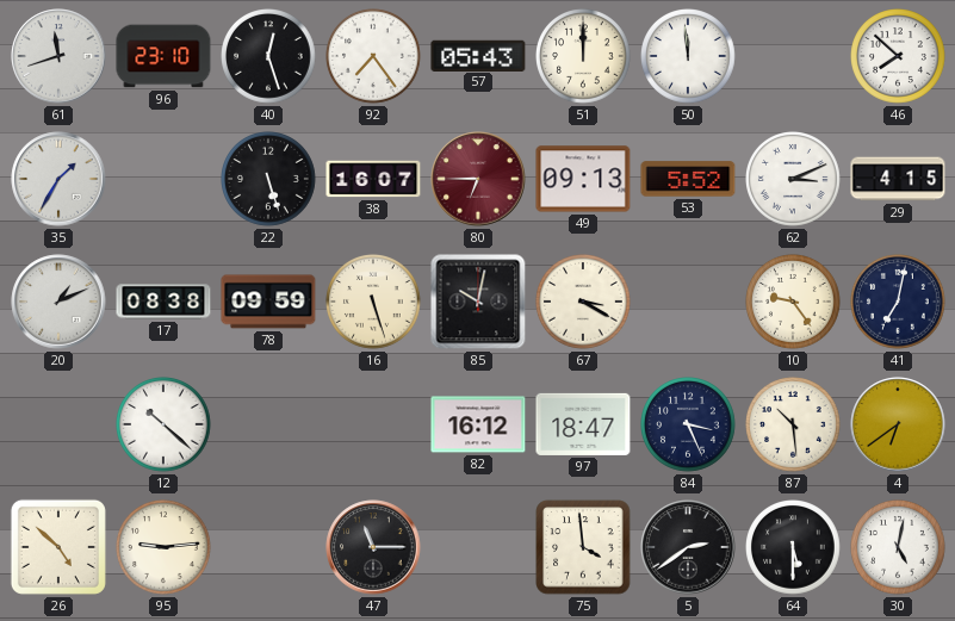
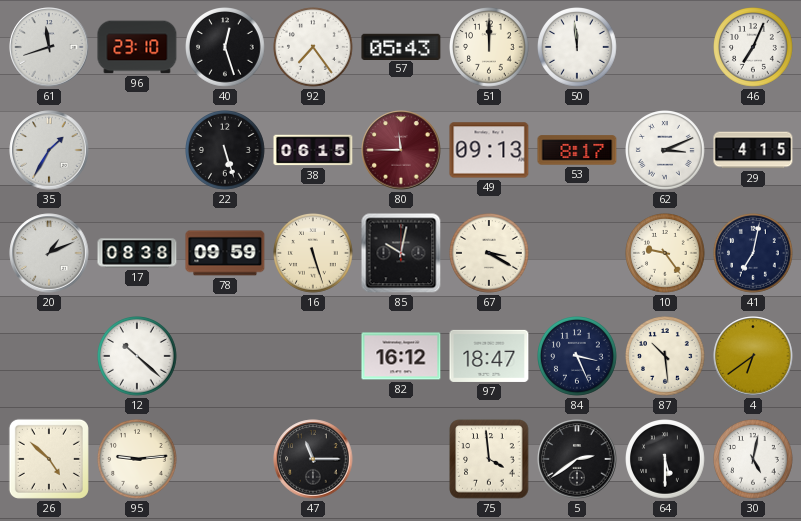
46: 7:52 -> 7:04 (754, 48)
38: 16:07 -> 06:15 (313, 150)
80: 6:45 -> 11:45 (401, 150)
53: 5:52 -> 8:17 (577, 150)
